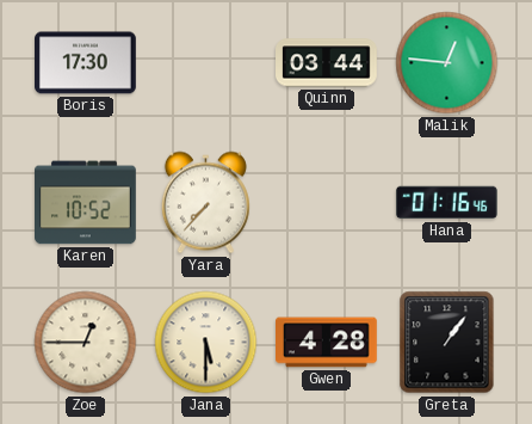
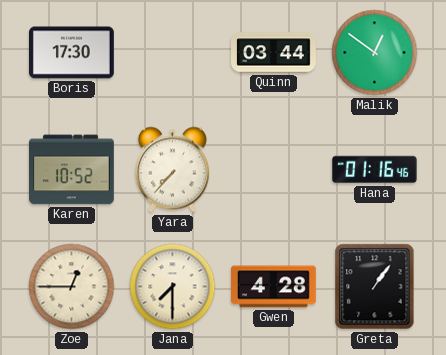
Malik: 12:46 -> 12:51 (375, 53)
Jana: 5:30 -> 7:30 (173, 287)
